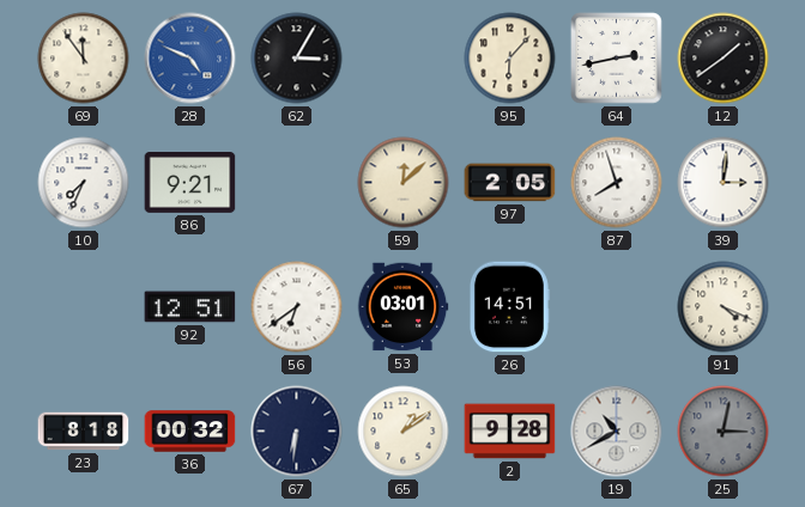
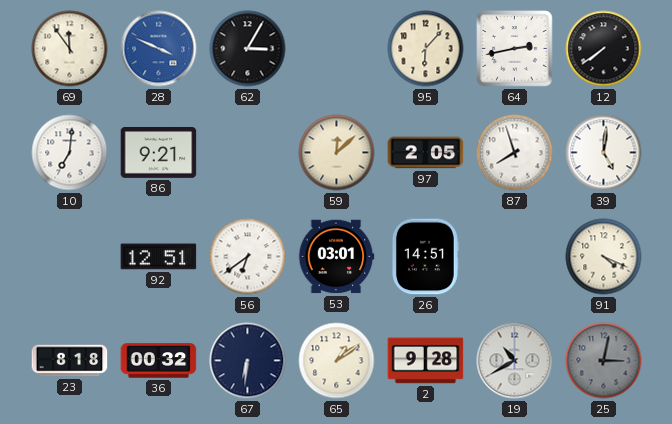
28: 4:49 -> 3:49 (159, 49)
12: 1:39 -> 7:39 (604, 49)
10: 7:34 -> 7:01 (70, 153)
39: 3:01 -> 5:01 (604, 153)
